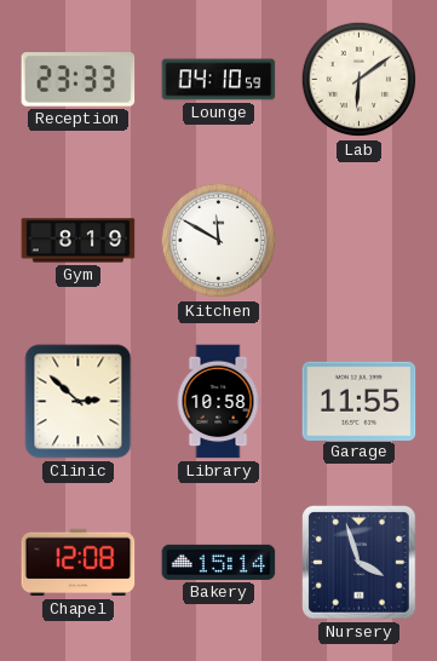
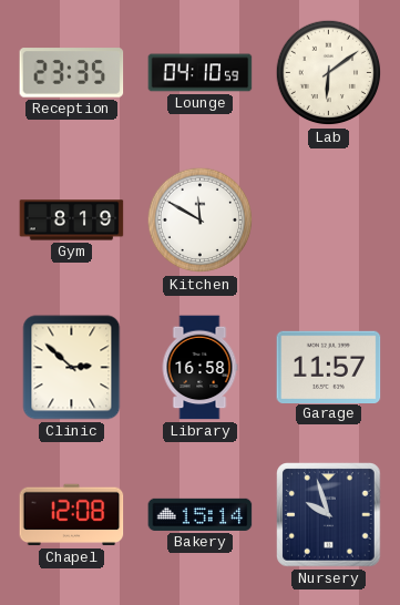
Reception: 23:33 -> 23:35 (72, 73)
Library: 10:58 -> 16:58 (199, 368)
Garage: 11:55 -> 11:57 (329, 367)
Nursery: 3:57 -> 9:57 (329, 515)
